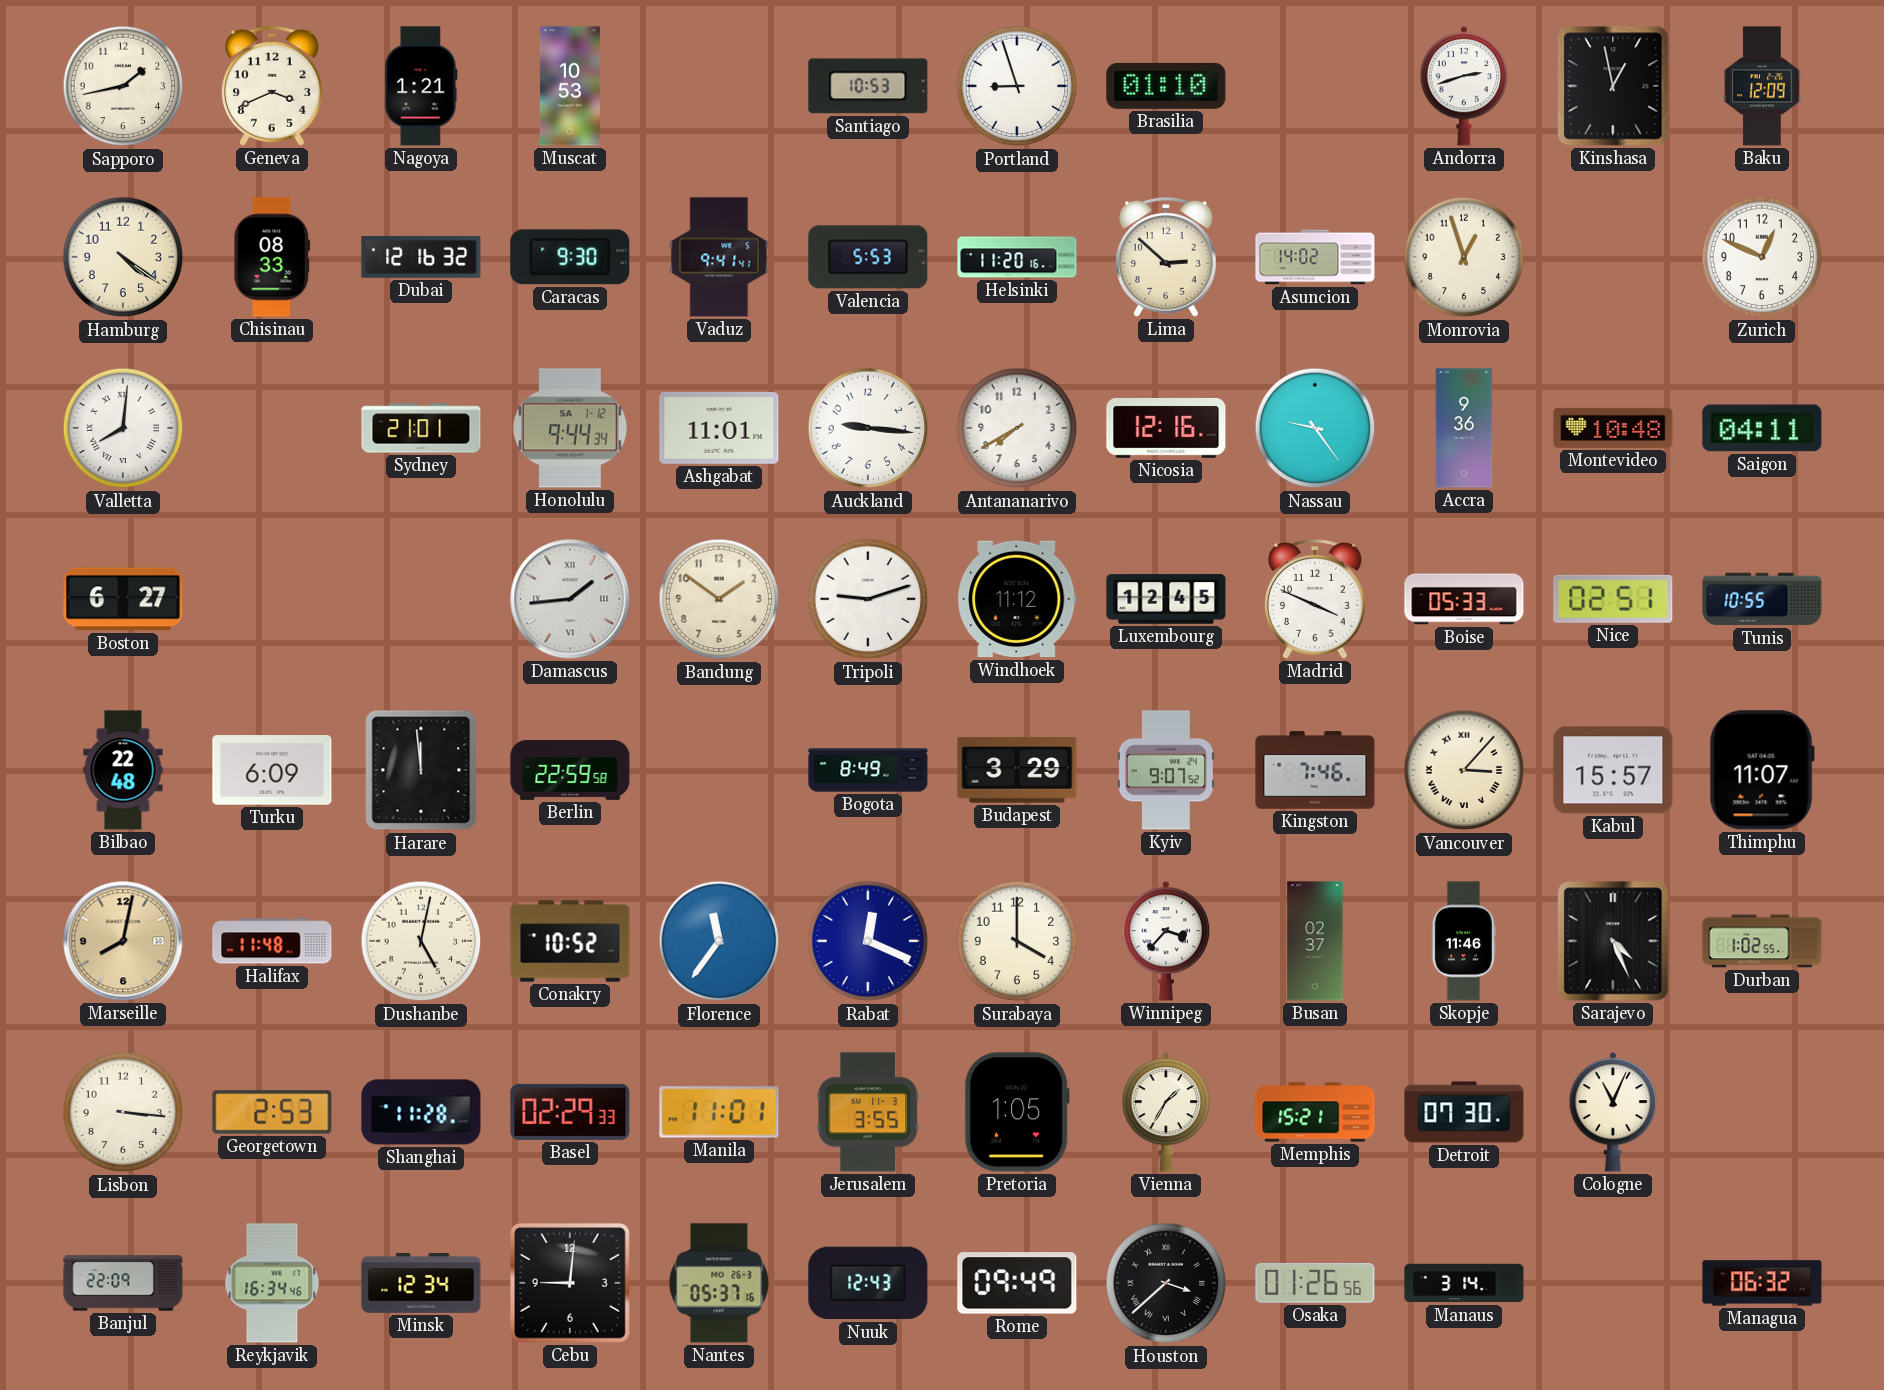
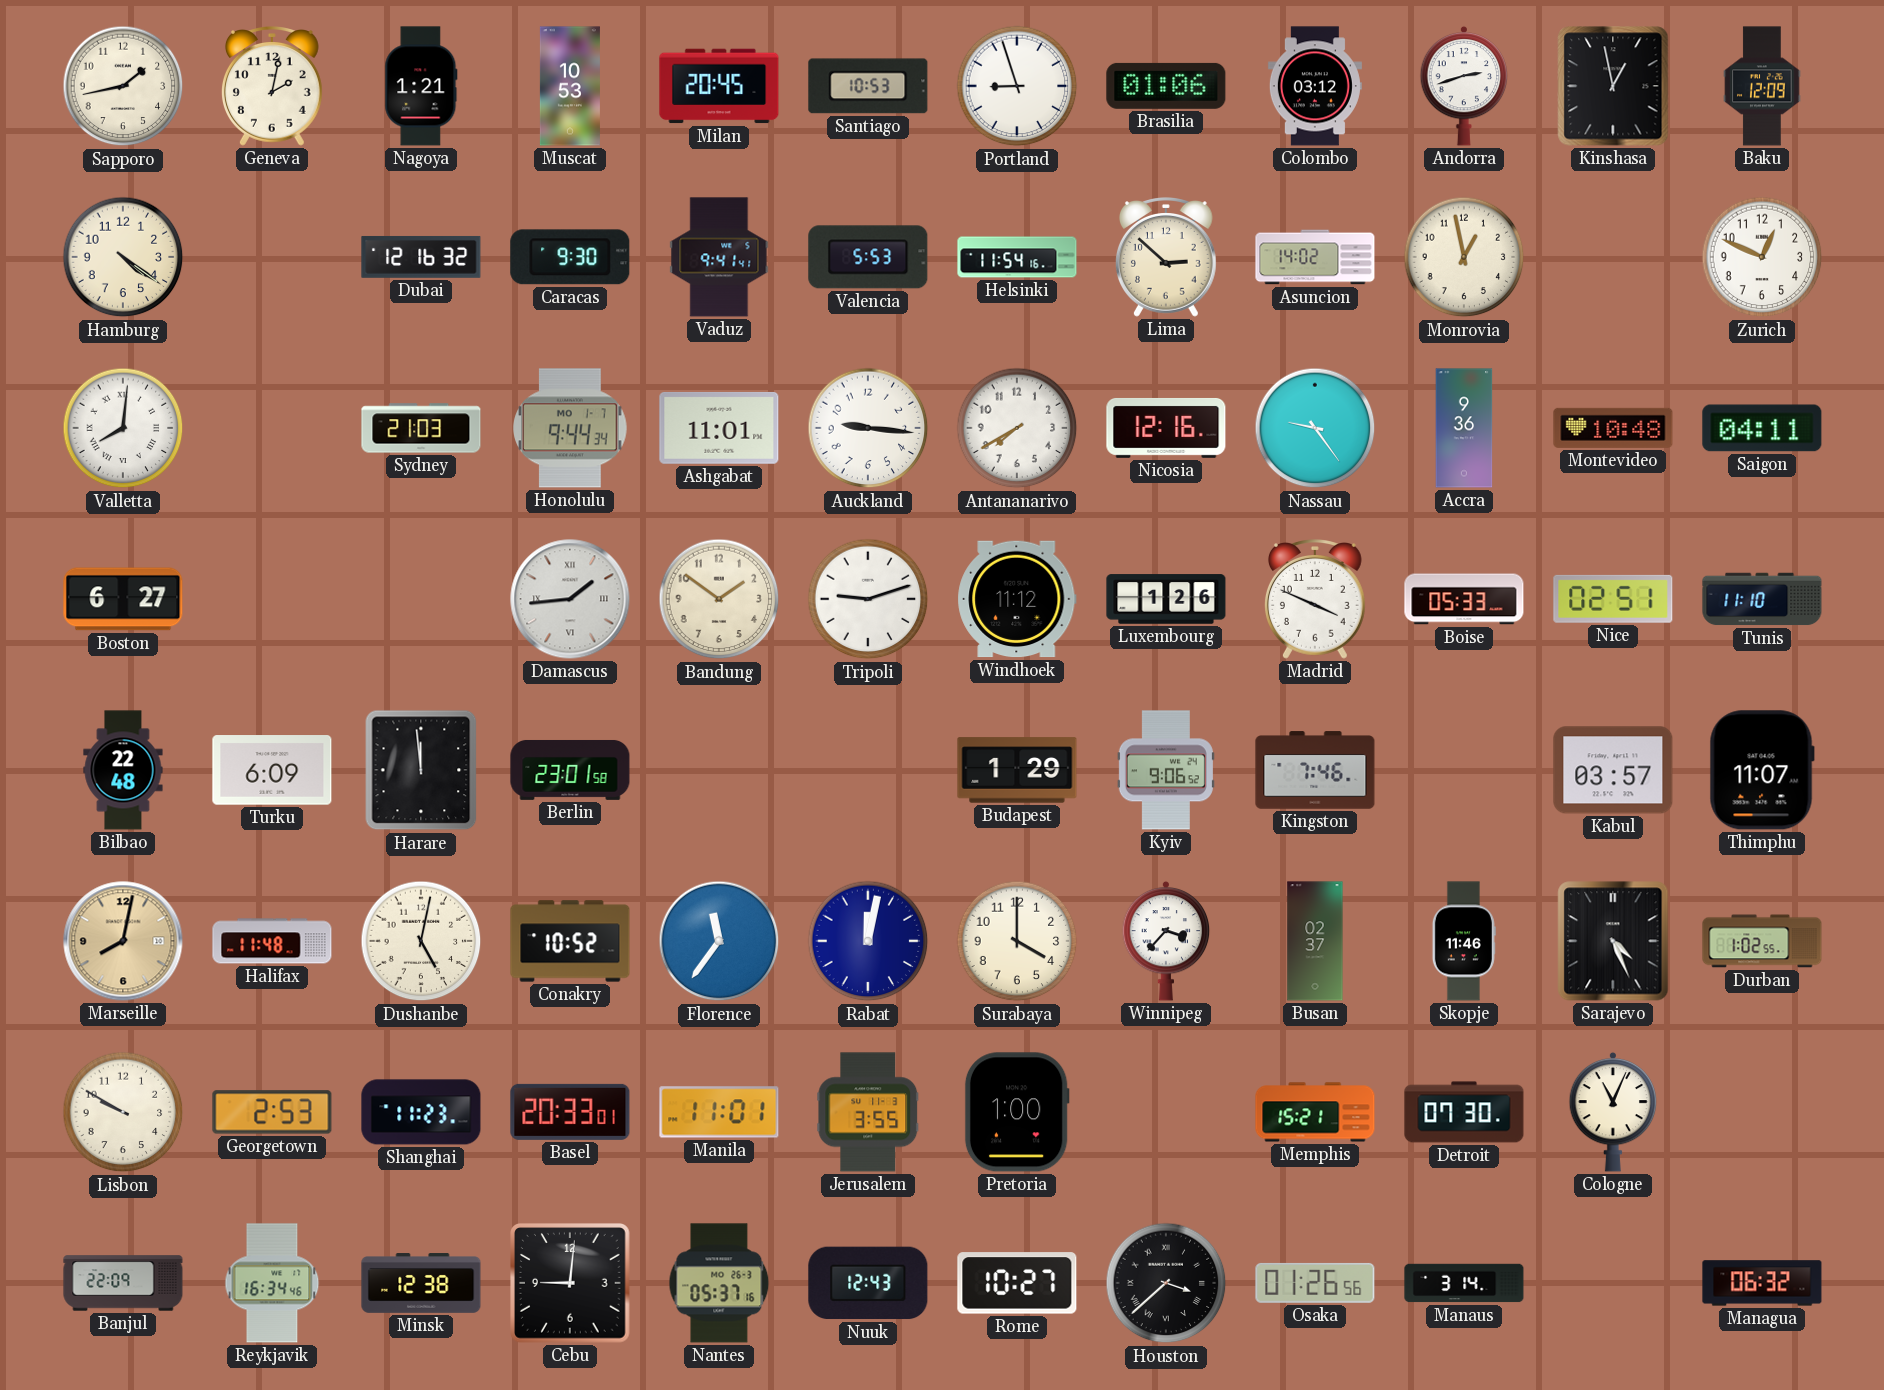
Geneva: 3:41 -> 2:02 (272, 86)
Milan: none -> 20:45 (719, 86)
Brasilia: 01:10 -> 01:06 (1166, 86)
Colombo: none -> 03:12 (1315, 86)
Chisinau: 08:33 -> none (272, 257)
Helsinki: 11:20 -> 11:54 (1017, 257)
Monrovia: 12:57 -> 12:58 (1464, 257)
Sydney: 21:01 -> 21:03 (421, 428)
Honolulu date: SA 1-12 -> MO 1-7 (570, 428)
Luxembourg: 12:45 -> 1:26 (1166, 599)
Tunis: 10:55 -> 11:10 (1762, 599)
Berlin: 22:59 -> 23:01 (570, 770)
Bogota: 8:49 -> none (868, 770)
Budapest: 3:29 -> 1:29 (1017, 770)
Kyiv: 9:07 -> 9:06 (1166, 770)
Vancouver: 3:07 -> none (1464, 770)
Kabul: 15:57 -> 03:57 (1613, 770)
Rabat: 12:19 -> 12:02 (868, 941)
Lisbon: 3:16 -> 9:50 (123, 1112)
Shanghai: 11:28 -> 11:23 (421, 1112)
Basel: 02:29 -> 20:33 (570, 1112)
Pretoria: 1:05 -> 1:00 (1017, 1112)
Vienna: 1:35 -> none (1166, 1112)
Minsk: 12:34 -> 12:38 (421, 1283)
Rome: 09:49 -> 10:27 (1017, 1283)
